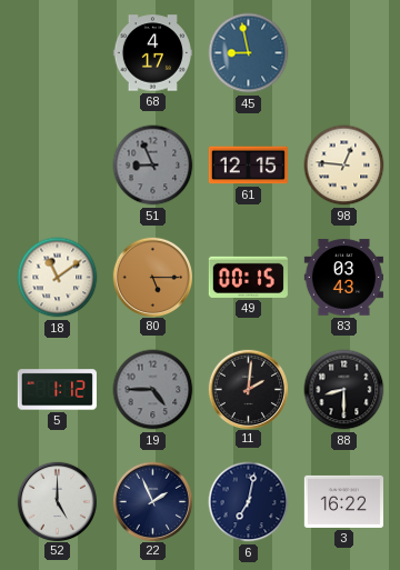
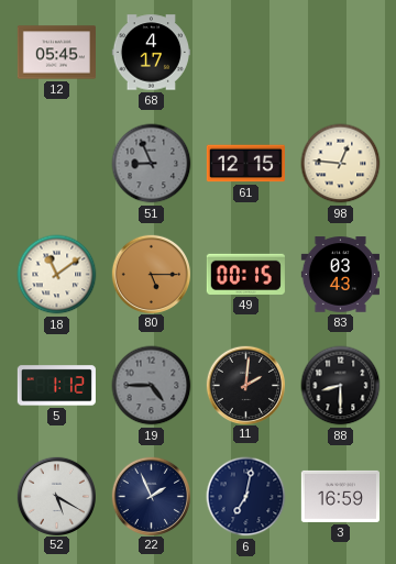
12: none -> 05:45 (56, 53)
45: 8:58 -> none (249, 53)
52: 5:00 -> 5:20 (56, 496)
3: 16:22 -> 16:59 (340, 496)
